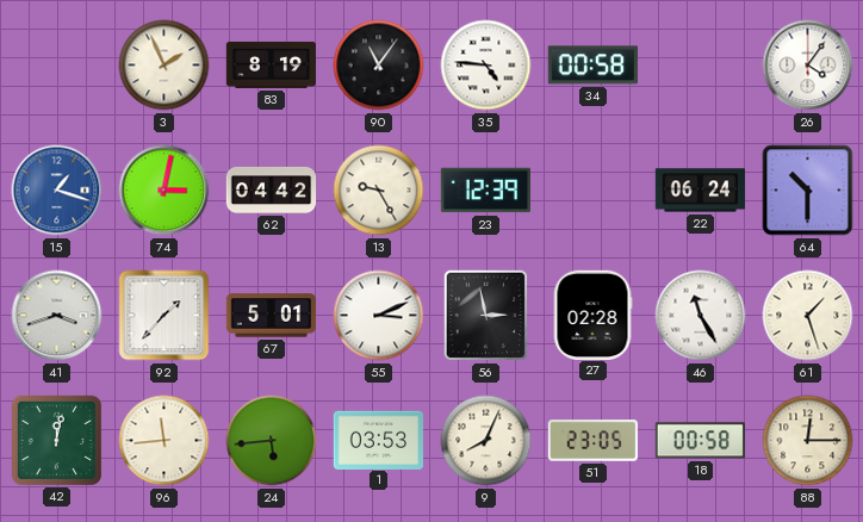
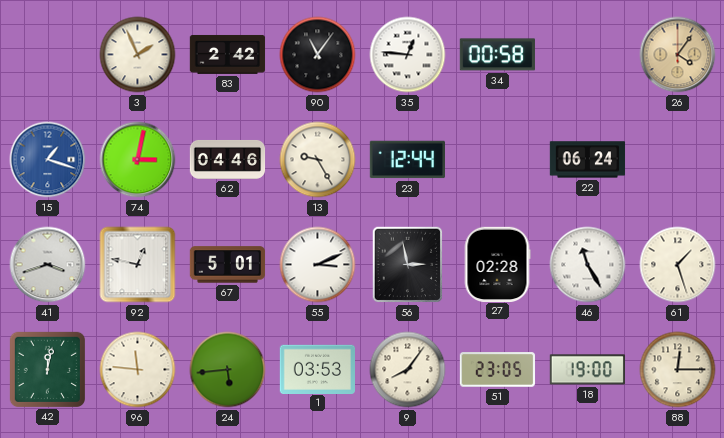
83: 8:19 -> 2:42 (228, 54)
35: 4:46 -> 12:46 (408, 55)
26 dial: white -> champagne (678, 55)
62: 04:42 -> 04:46 (228, 159)
23: 12:39 -> 12:44 (407, 160)
64: 10:30 -> none (808, 191)
92: 1:37 -> 12:47 (138, 265)
96: 11:44 -> 11:46 (138, 370)
9: 8:04 -> 8:06 (408, 370)
18: 00:58 -> 19:00 (587, 370)
